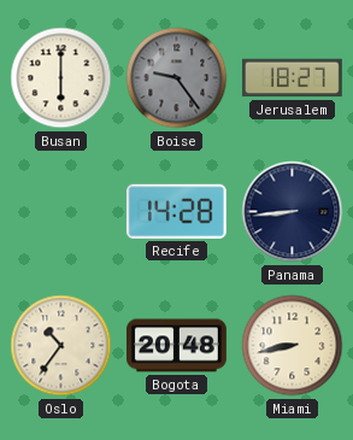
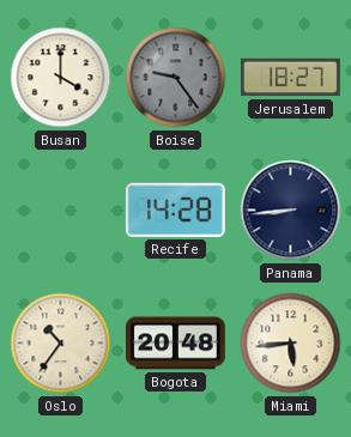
Busan: 6:00 -> 4:00 (61, 78)
Miami: 8:43 -> 5:44 (291, 344)
